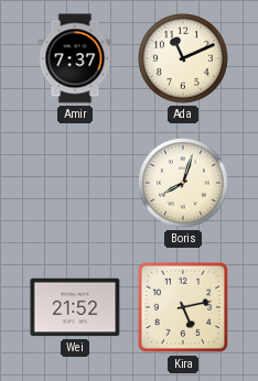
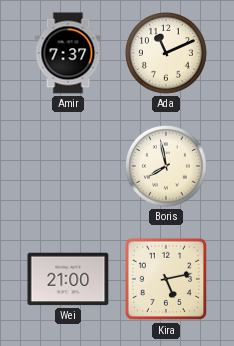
Boris: 8:03 -> 7:58 (167, 167)
Wei: 21:52 -> 21:00 (68, 279)
